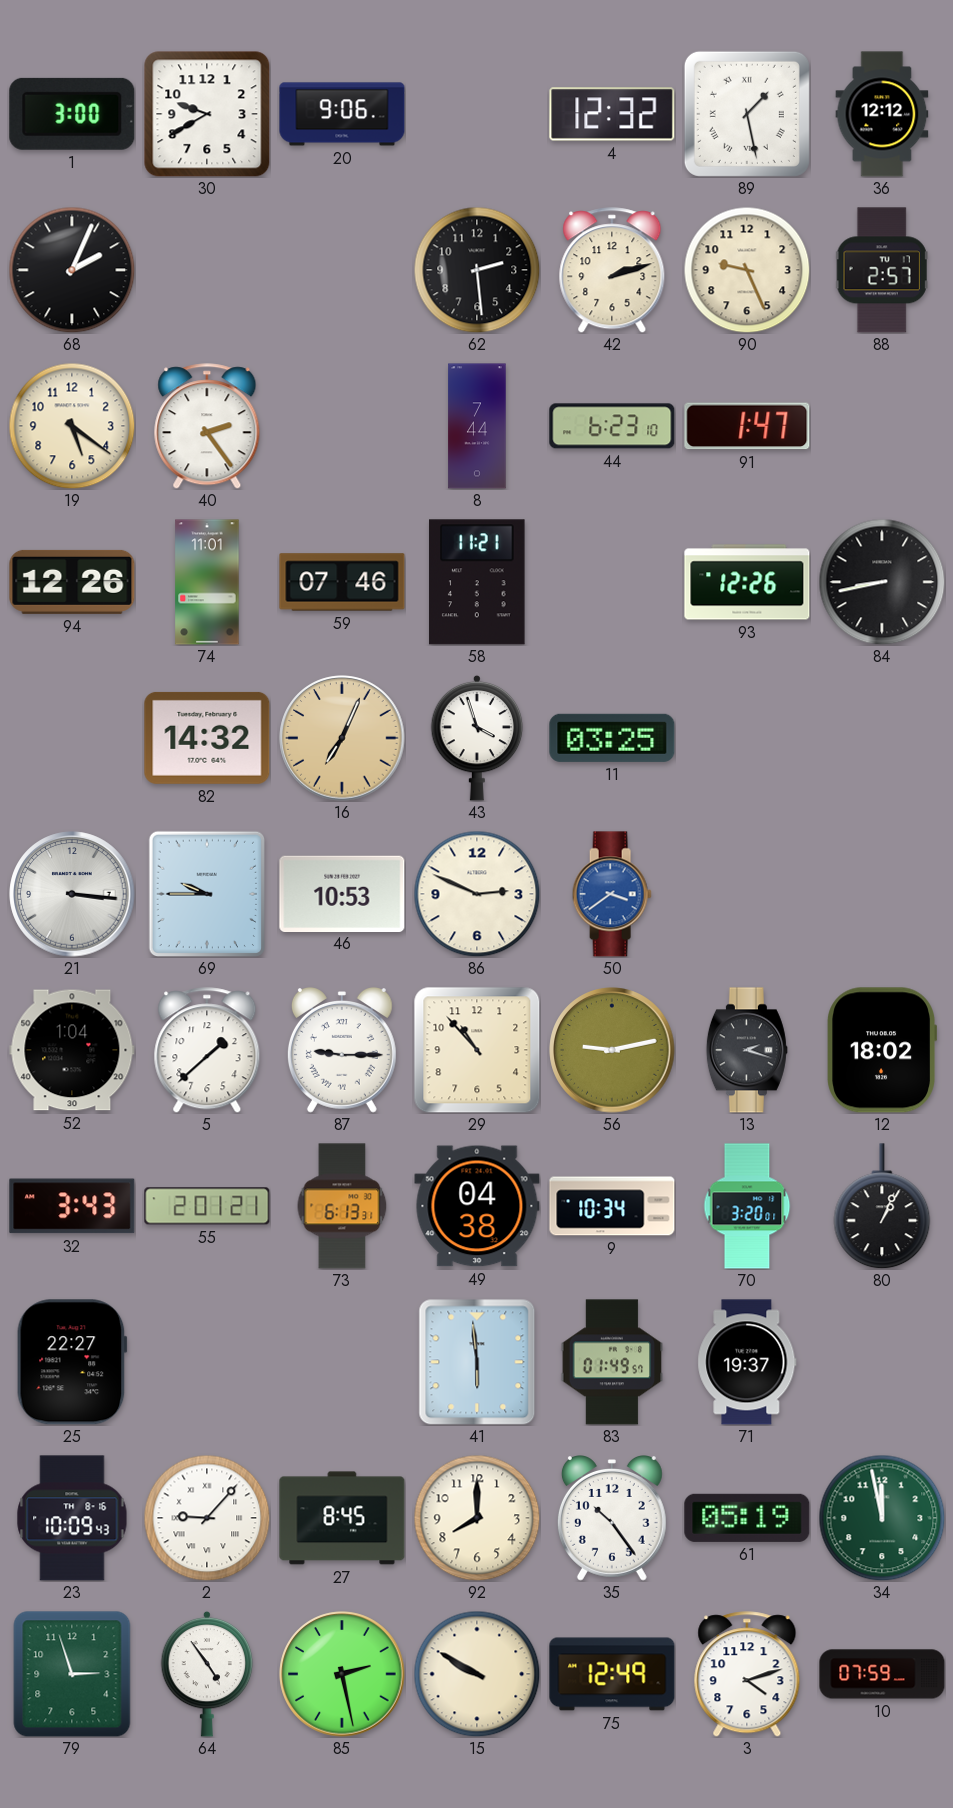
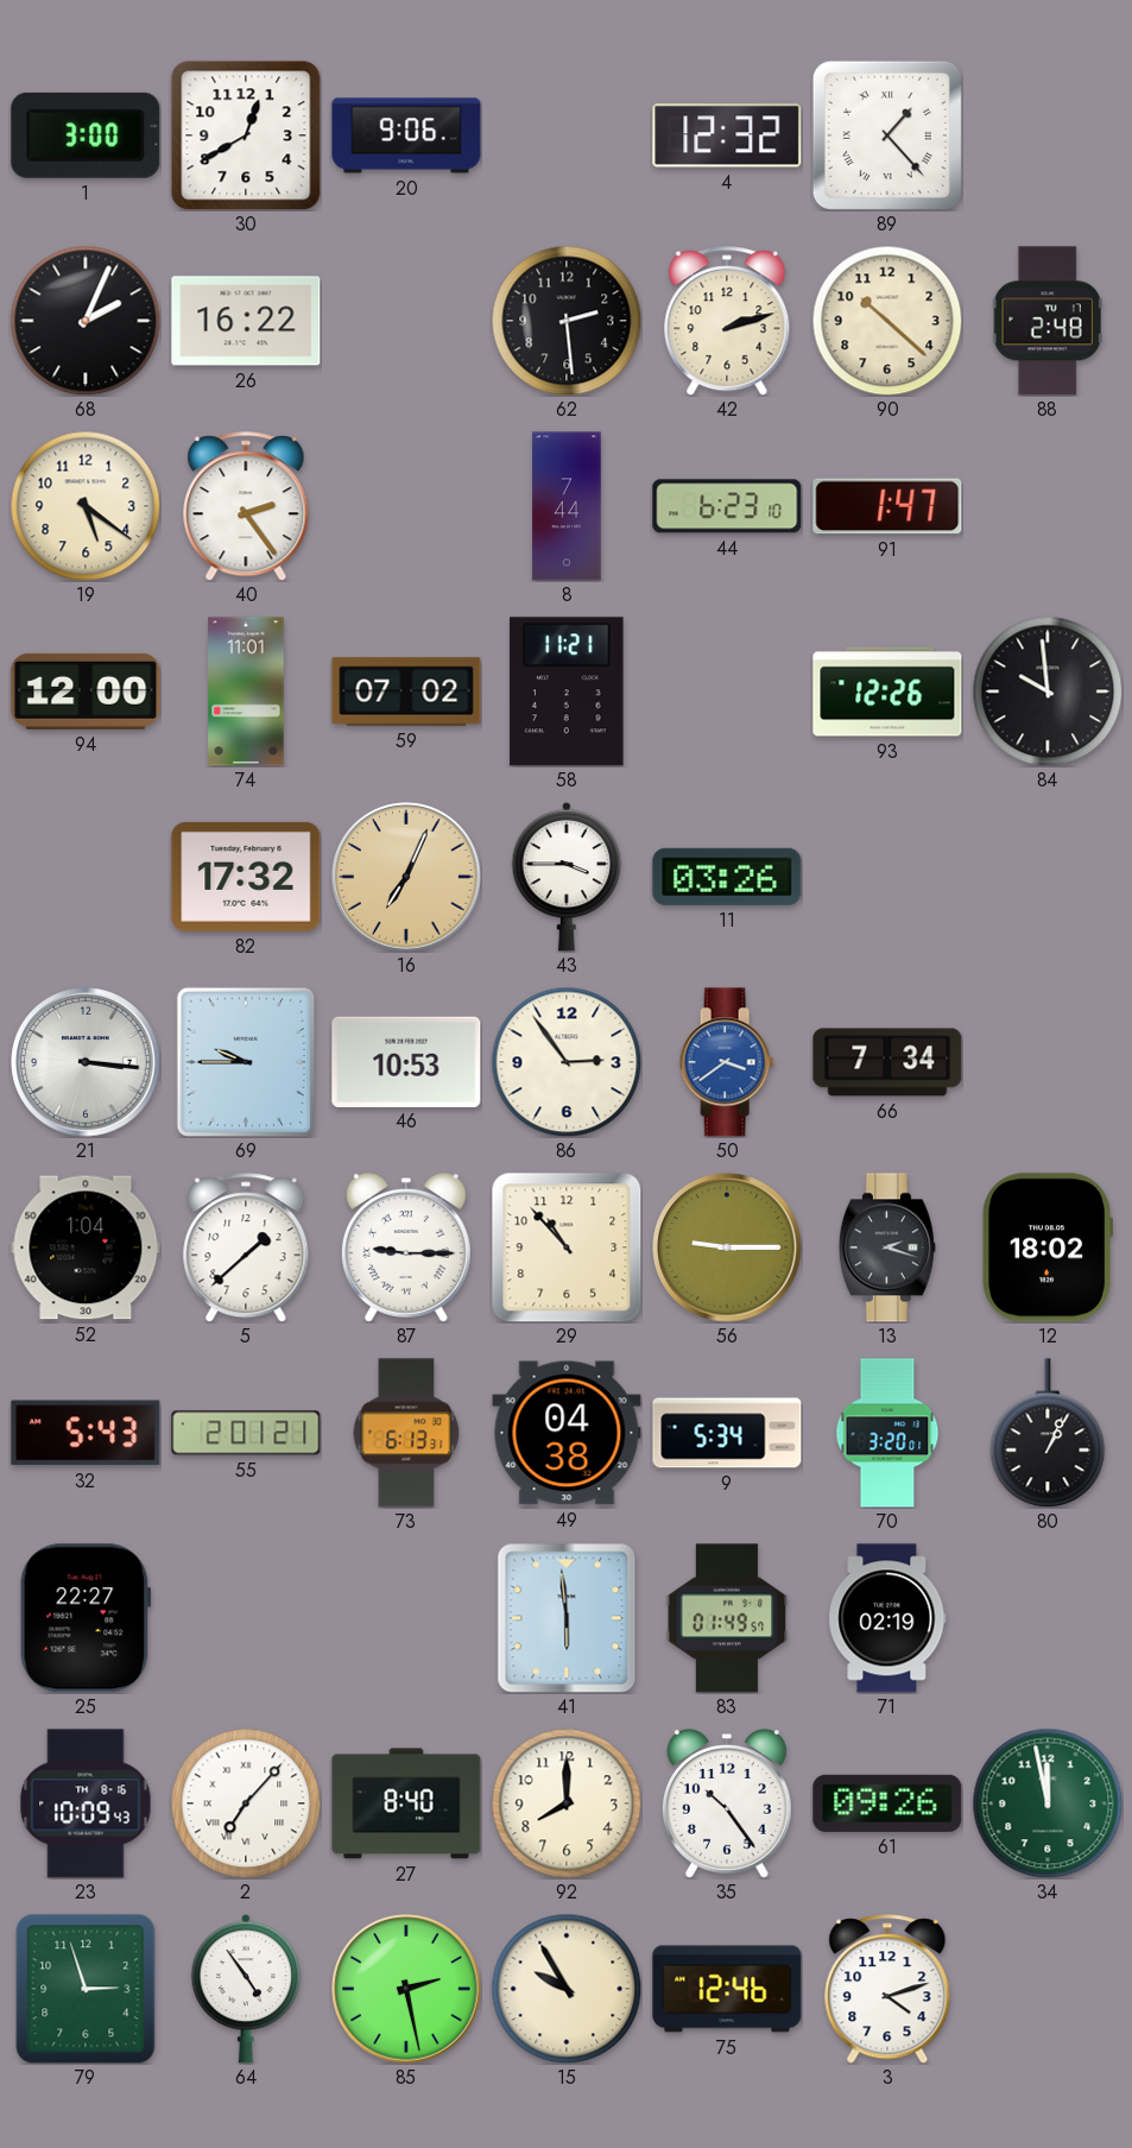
30: 9:40 -> 12:40 (246, 135)
89: 1:28 -> 1:23 (887, 135)
36: 12:12 -> none (882, 114)
26: none -> 16:22 (246, 321)
90: 9:26 -> 10:22 (887, 321)
88: 2:57 -> 2:48 (1048, 321)
94: 12:26 -> 12:00 (86, 691)
59: 07:46 -> 07:02 (406, 691)
84: 8:43 -> 9:59 (1048, 691)
82: 14:32 -> 17:32 (246, 877)
43: 3:57 -> 3:45 (567, 877)
11: 03:25 -> 03:26 (727, 877)
86: 2:49 -> 2:54 (567, 1062)
66: none -> 7:34 (887, 1062)
56: 9:13 -> 9:15 (727, 1247)
32: 3:43 -> 5:43 (86, 1433)
9: 10:34 -> 5:34 (727, 1433)
71: 19:37 -> 02:19 (887, 1618)
2: 9:07 -> 7:07 (246, 1803)
27: 8:45 -> 8:40 (406, 1803)
61: 05:19 -> 09:26 (887, 1803)
15: 9:50 -> 9:55 (567, 1989)
75: 12:49 -> 12:46 (727, 1989)
10: 07:59 -> none (882, 1674)
